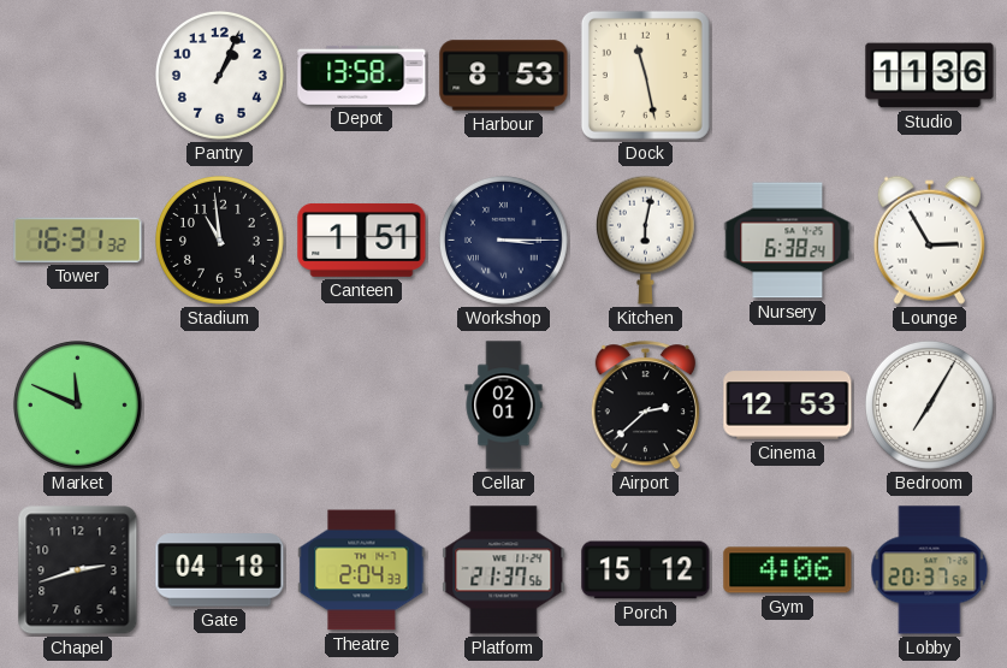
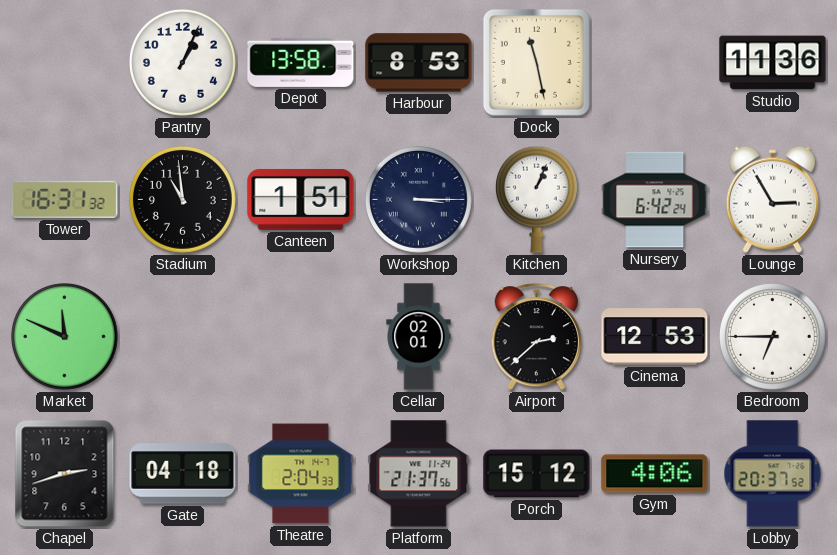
Kitchen: 6:02 -> 1:04 (536, 199)
Nursery: 6:38 -> 6:42 (655, 200)
Bedroom: 7:05 -> 6:45 (773, 337)
